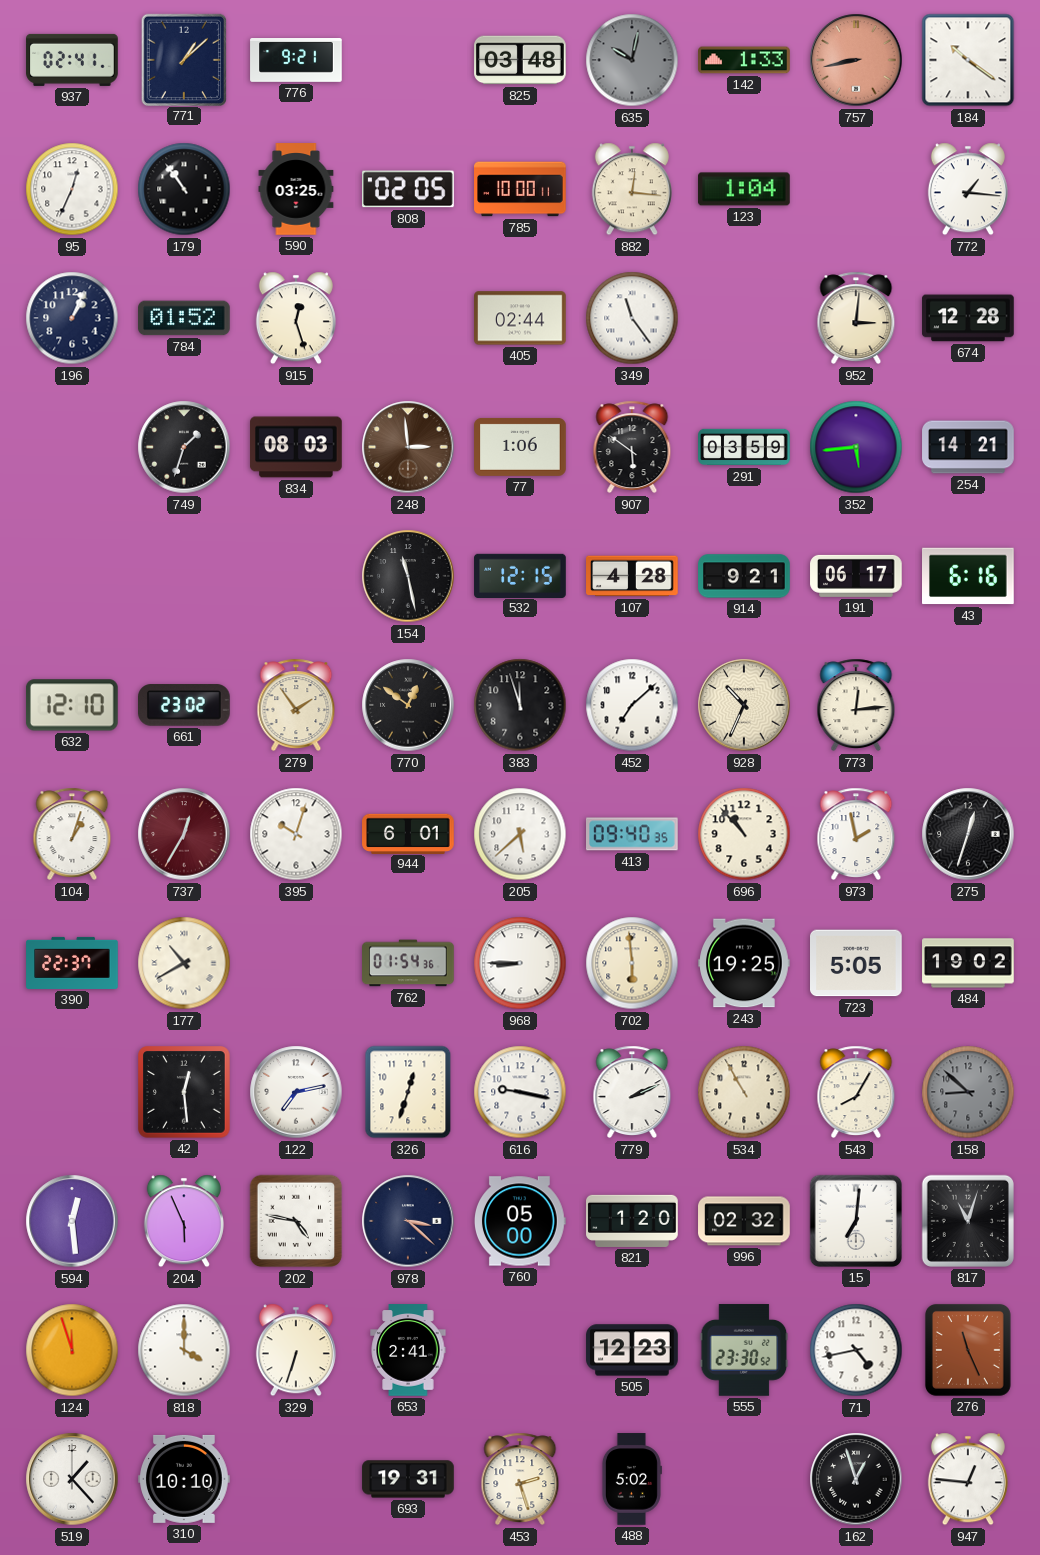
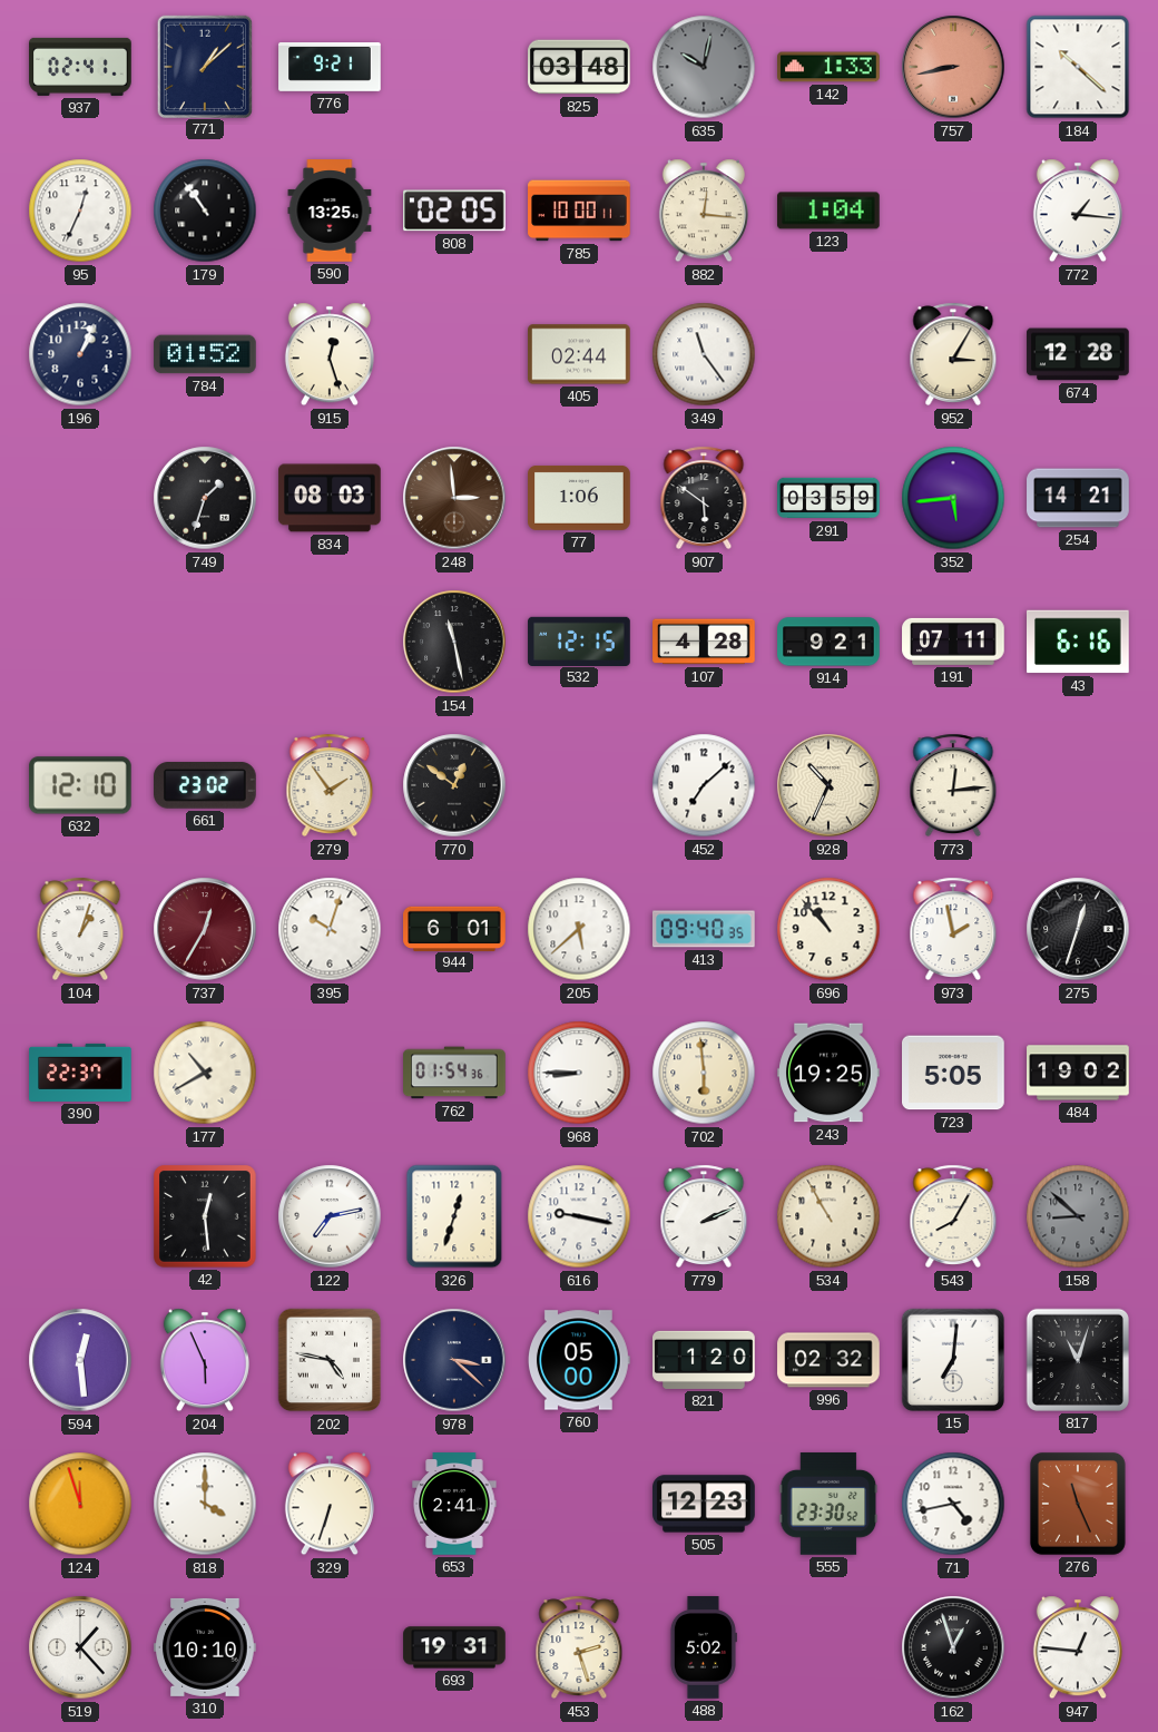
184: 10:21 -> 10:22 (1078, 67)
590: 03:25 -> 13:25 (330, 211)
952: 3:01 -> 3:05 (953, 354)
191: 06:17 -> 07:11 (953, 642)
383: 11:57 -> none (520, 705)
